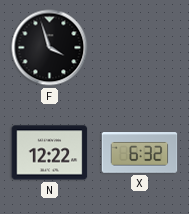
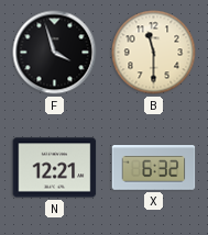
B: none -> 11:30 (154, 53)
N: 12:22 -> 12:21 (55, 168)
